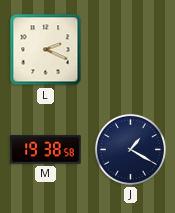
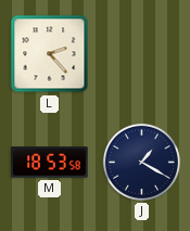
L: 2:19 -> 2:23 (50, 54)
M: 19:38 -> 18:53 (50, 163)
